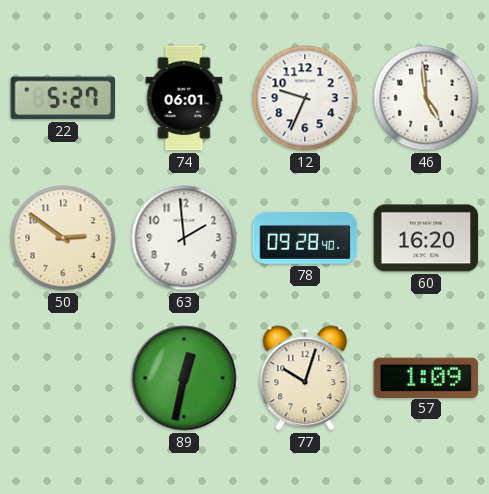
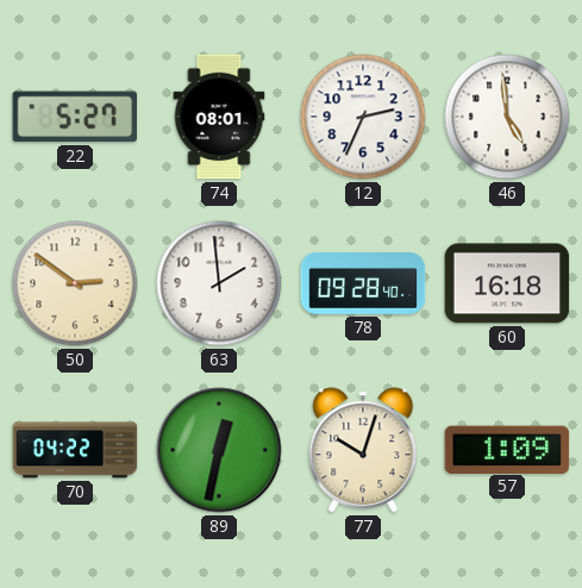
74: 06:01 -> 08:01 (219, 117)
12: 9:34 -> 2:34 (363, 117)
60: 16:20 -> 16:18 (507, 283)
70: none -> 04:22 (75, 450)
